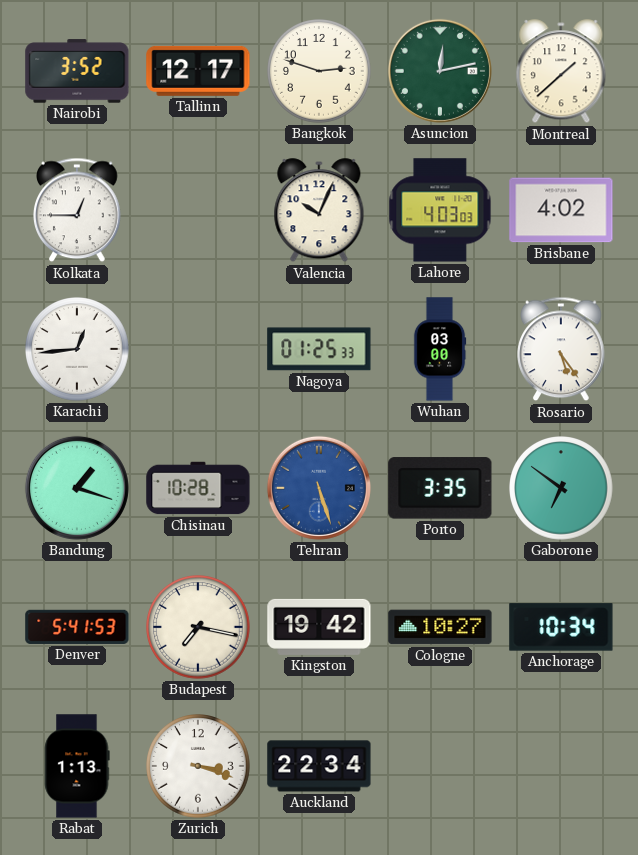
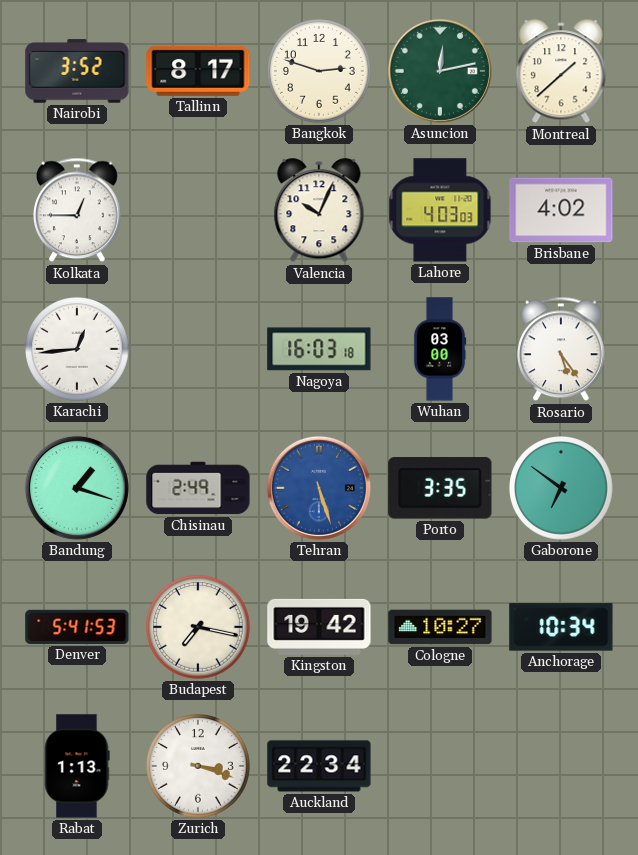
Tallinn: 12:17 -> 8:17 (198, 71)
Nagoya: 01:25 -> 16:03 (319, 349)
Chisinau: 10:28 -> 2:49 (198, 488)
